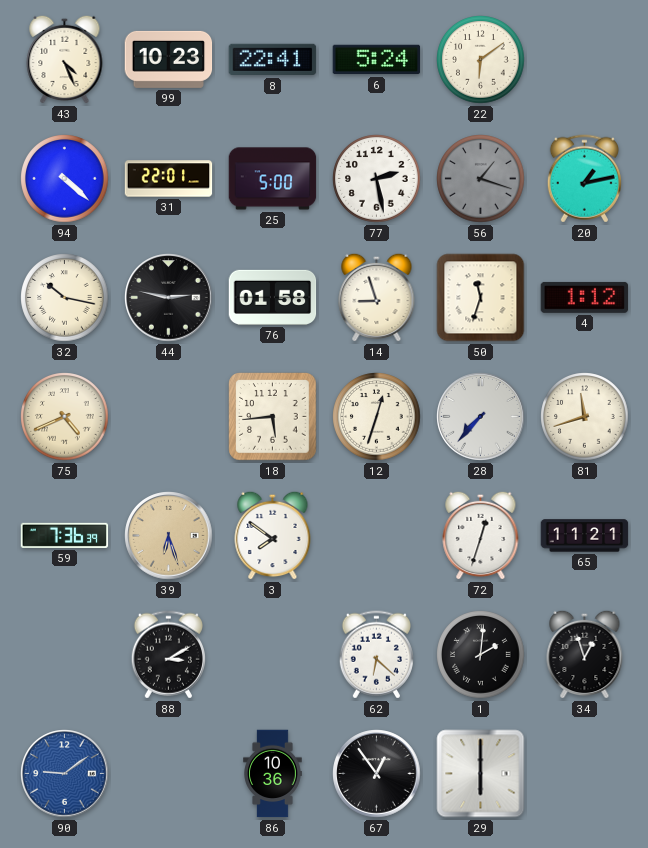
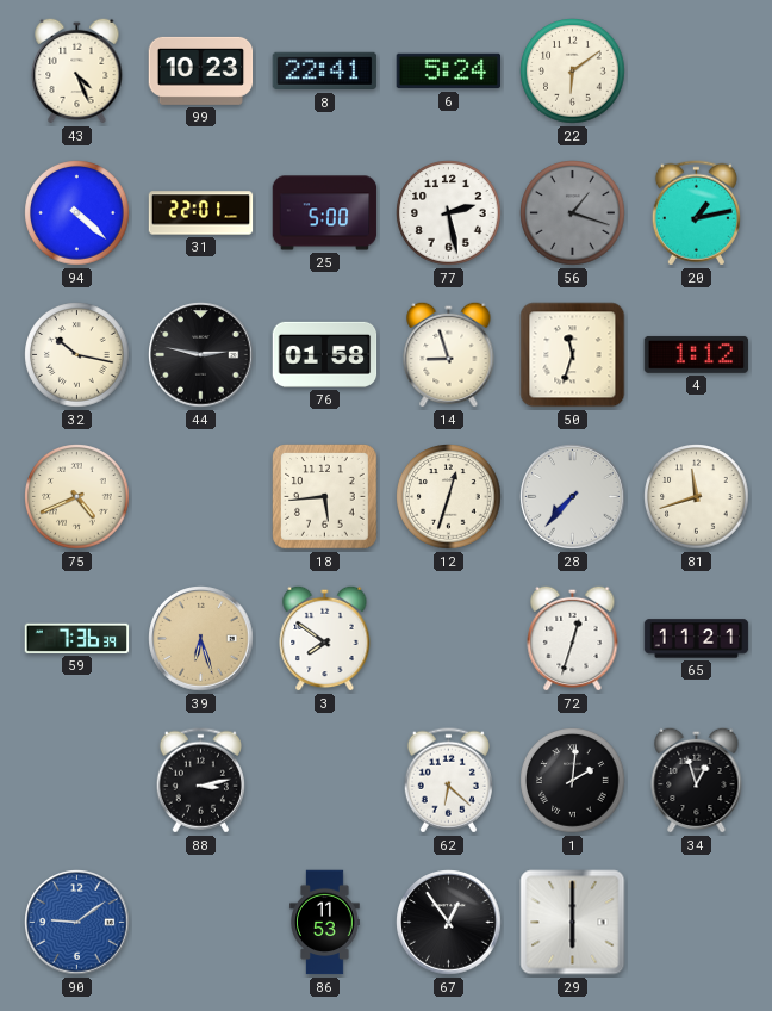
88: 3:10 -> 3:13 (200, 781)
86: 10:36 -> 11:53 (325, 923)
